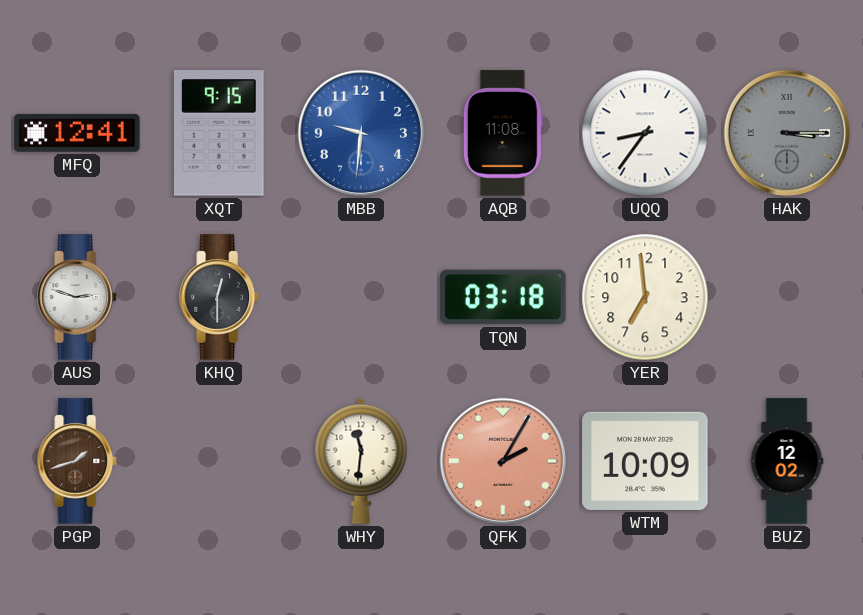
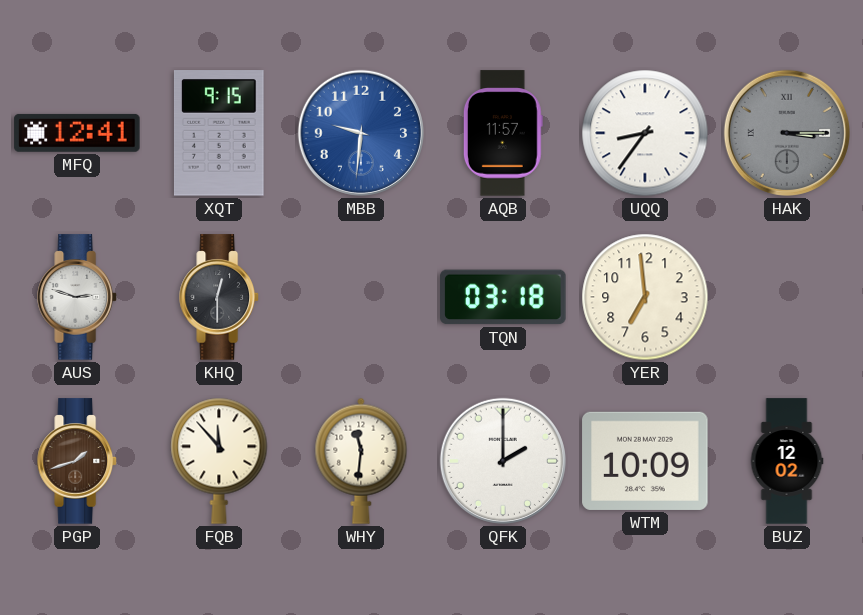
AQB: 11:08 -> 11:57 (503, 133)
FQB: none -> 11:53 (219, 461)
QFK: 2:05 -> 2:00 (503, 461)
QFK dial: salmon -> white (503, 461)
